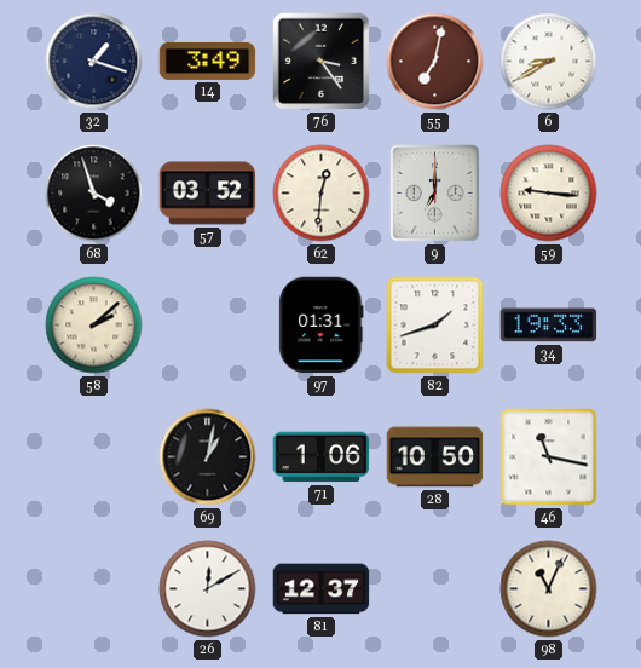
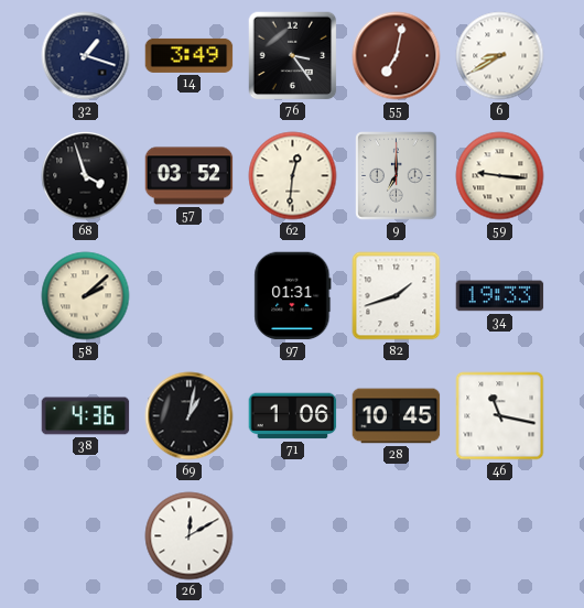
38: none -> 4:36 (86, 416)
28: 10:50 -> 10:45 (397, 416)
81: 12:37 -> none (322, 589)
98: 11:04 -> none (549, 589)
